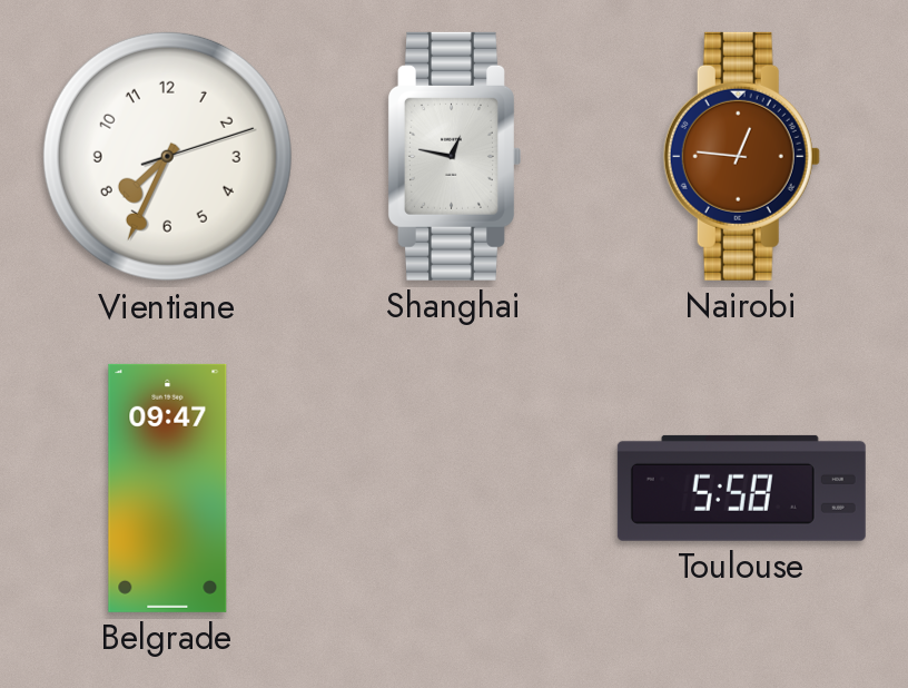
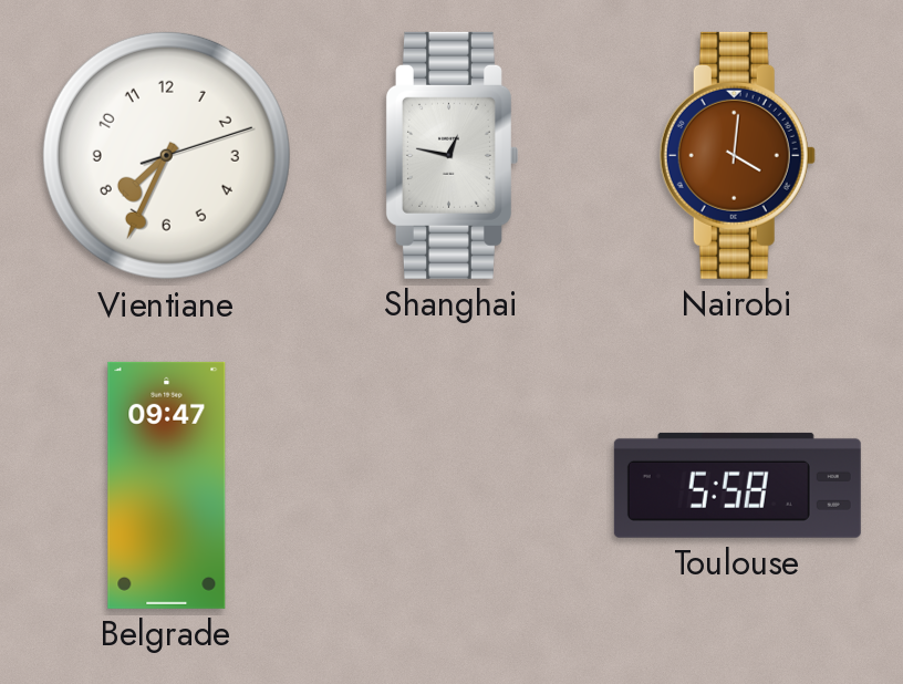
Nairobi: 12:46 -> 4:01 (737, 155)
